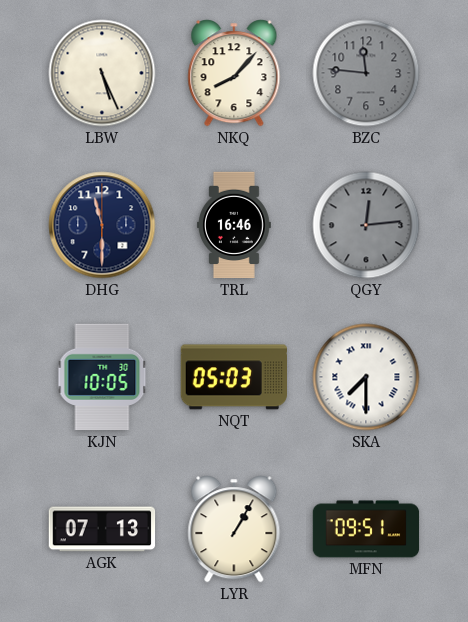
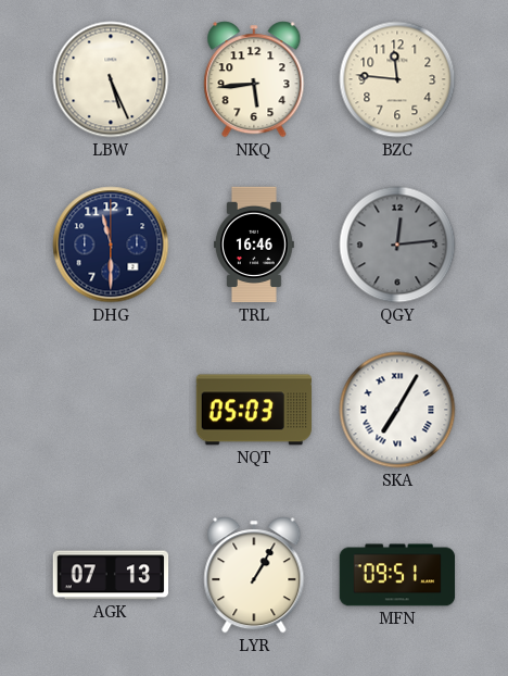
NKQ: 8:07 -> 5:44 (254, 79)
BZC dial: grey -> cream (397, 79)
KJN: 10:05 -> none (102, 377)
SKA: 7:30 -> 7:05 (397, 410)
